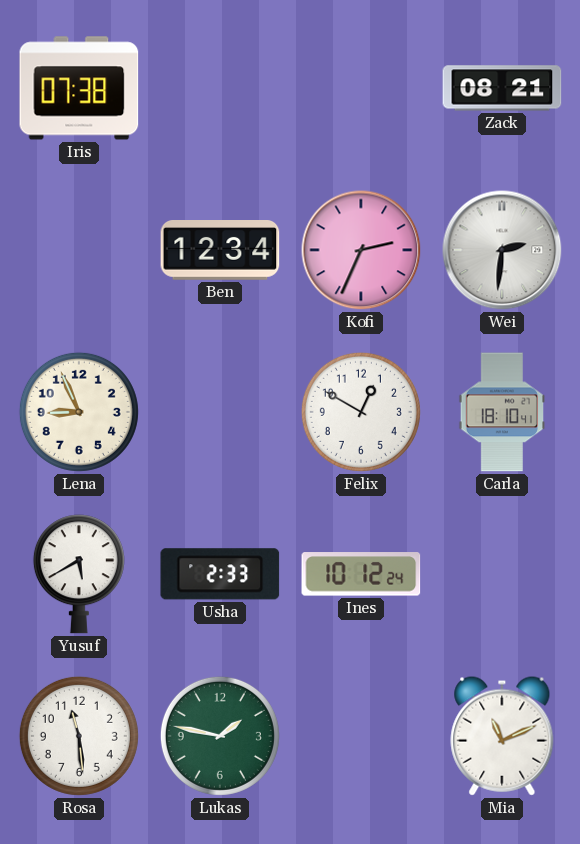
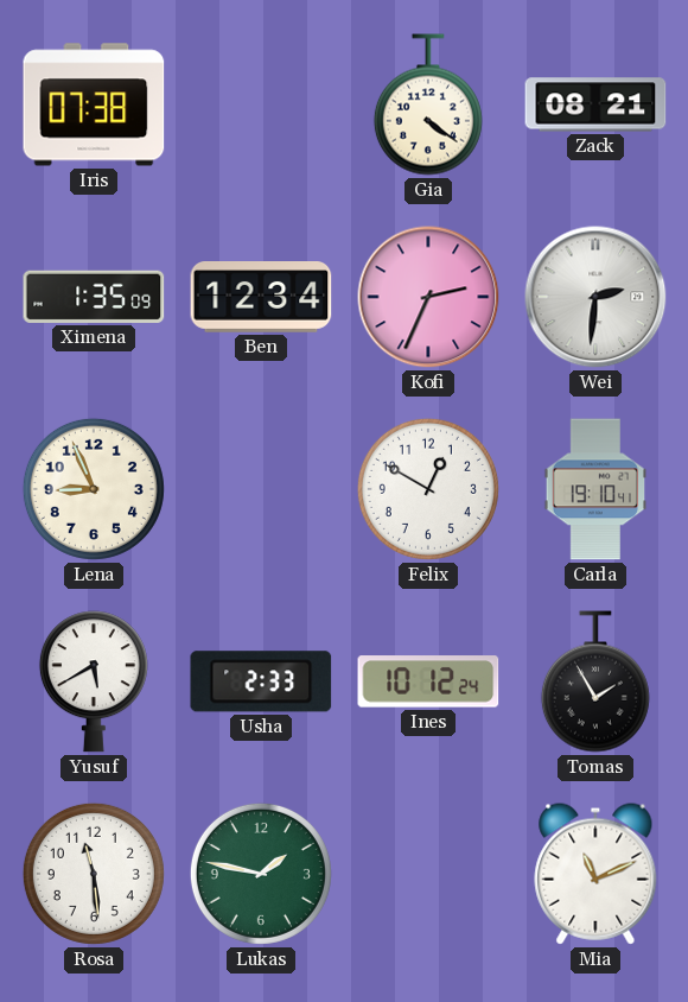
Gia: none -> 4:21 (428, 104)
Ximena: none -> 1:35 (94, 297)
Carla: 18:10 -> 19:10 (595, 489)
Tomas: none -> 1:55 (595, 681)
